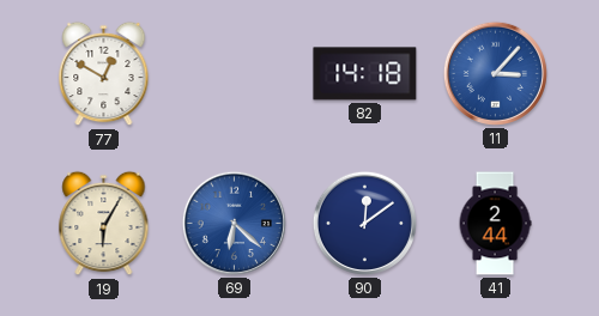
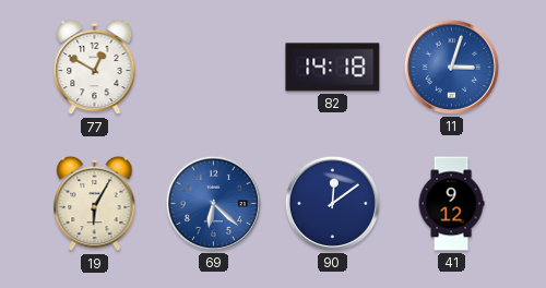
11: 3:07 -> 3:03 (451, 67)
41: 2:44 -> 9:12 (451, 204)
